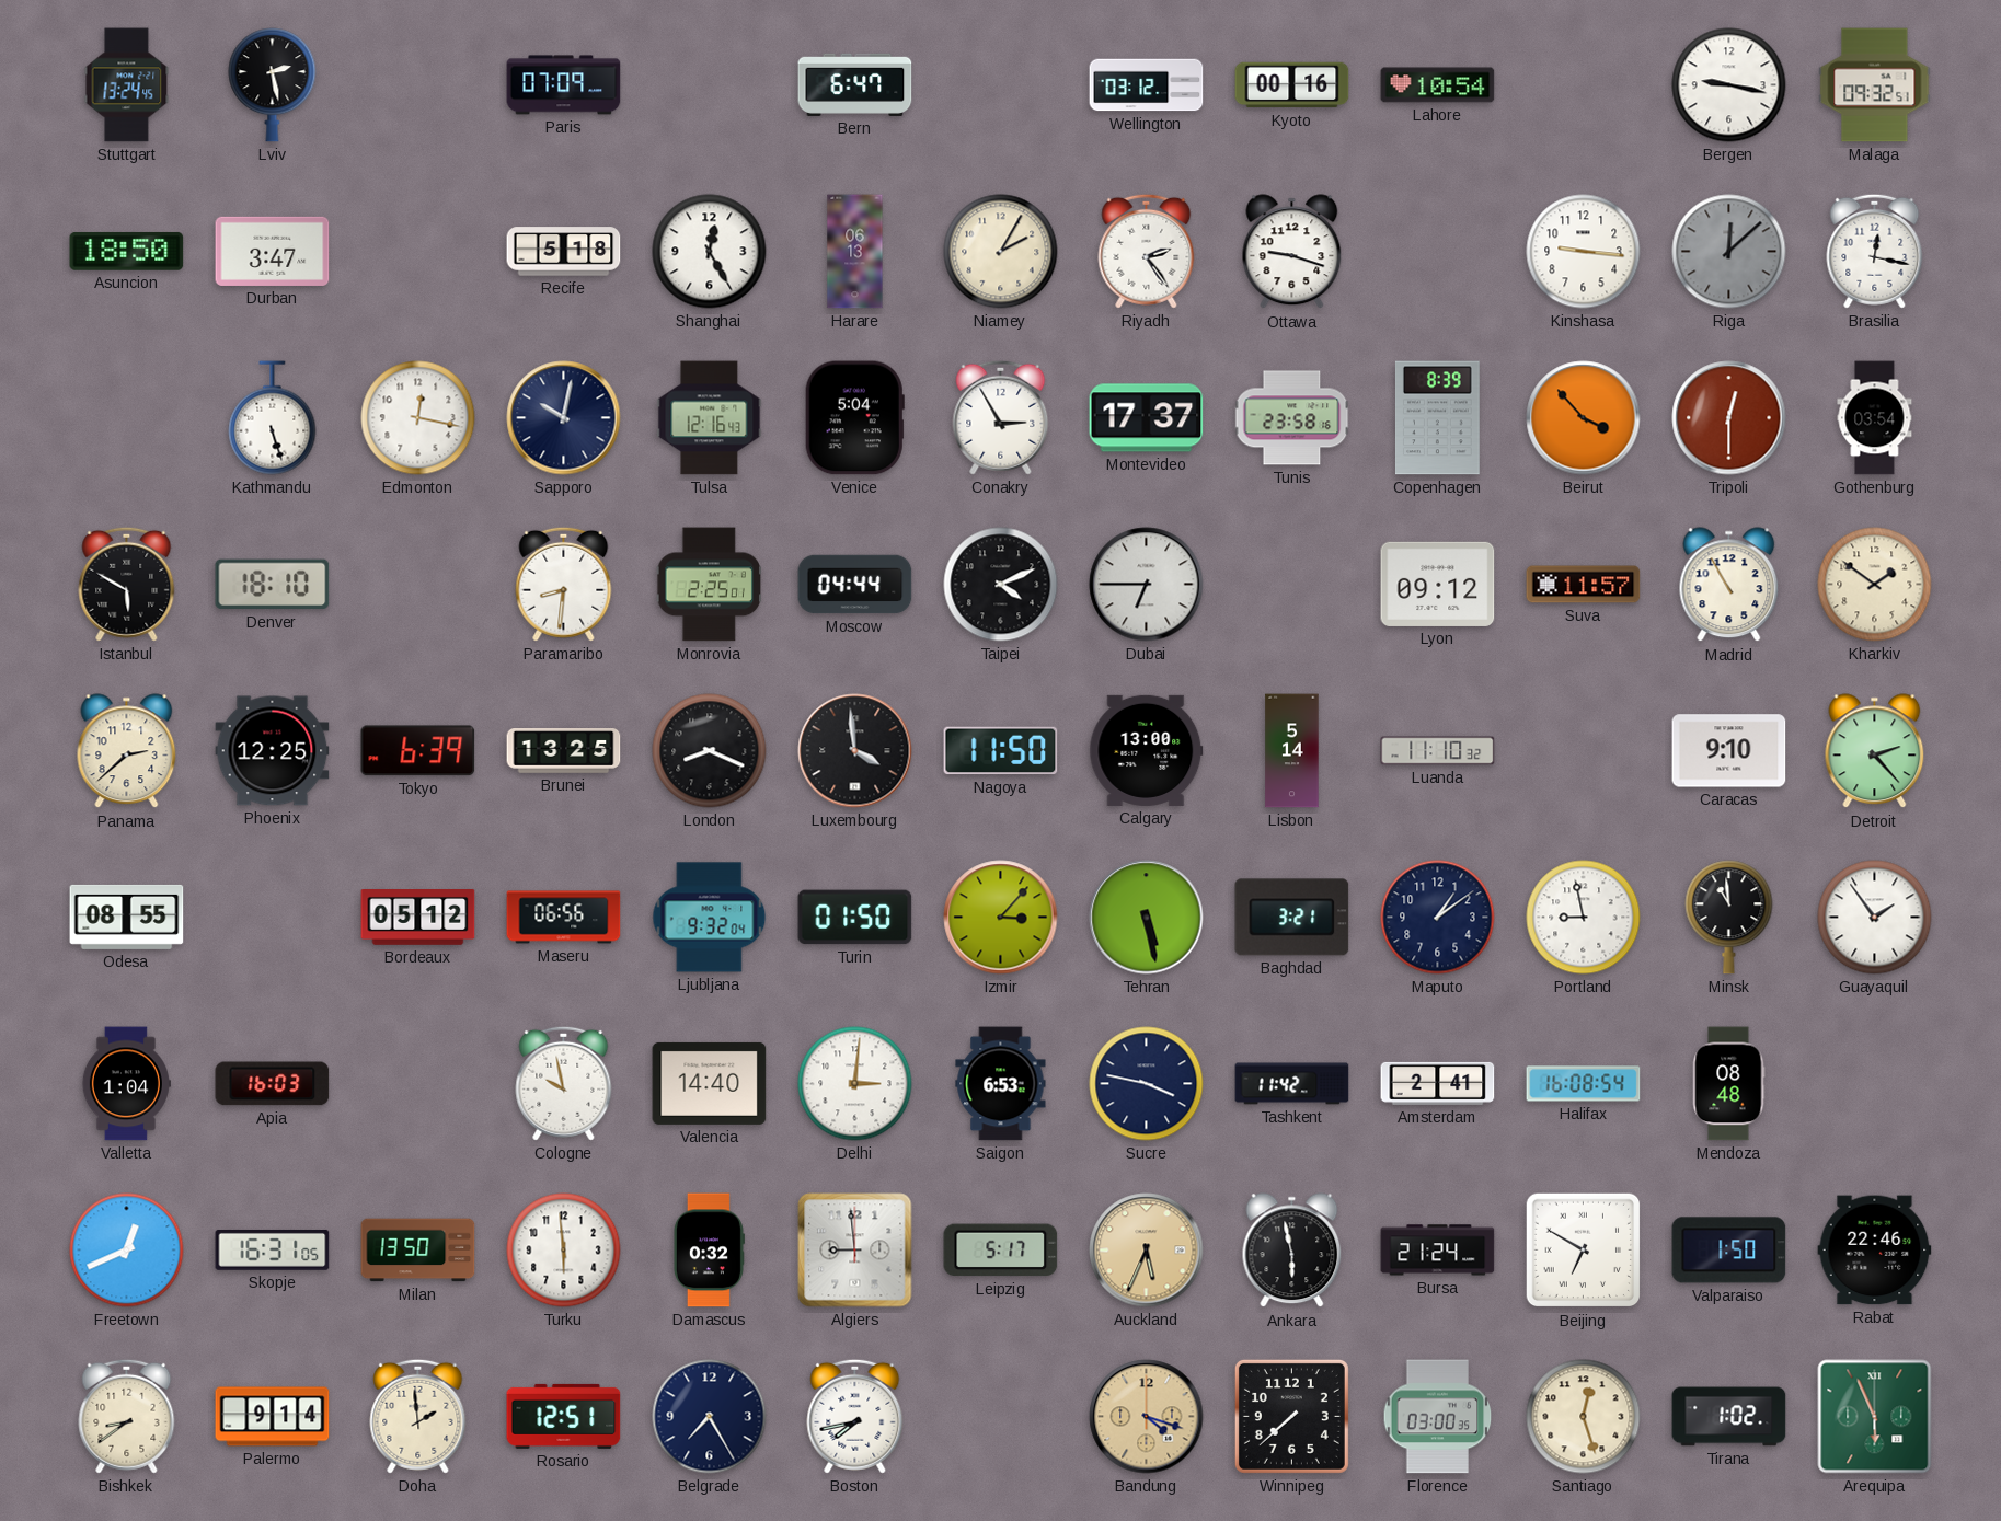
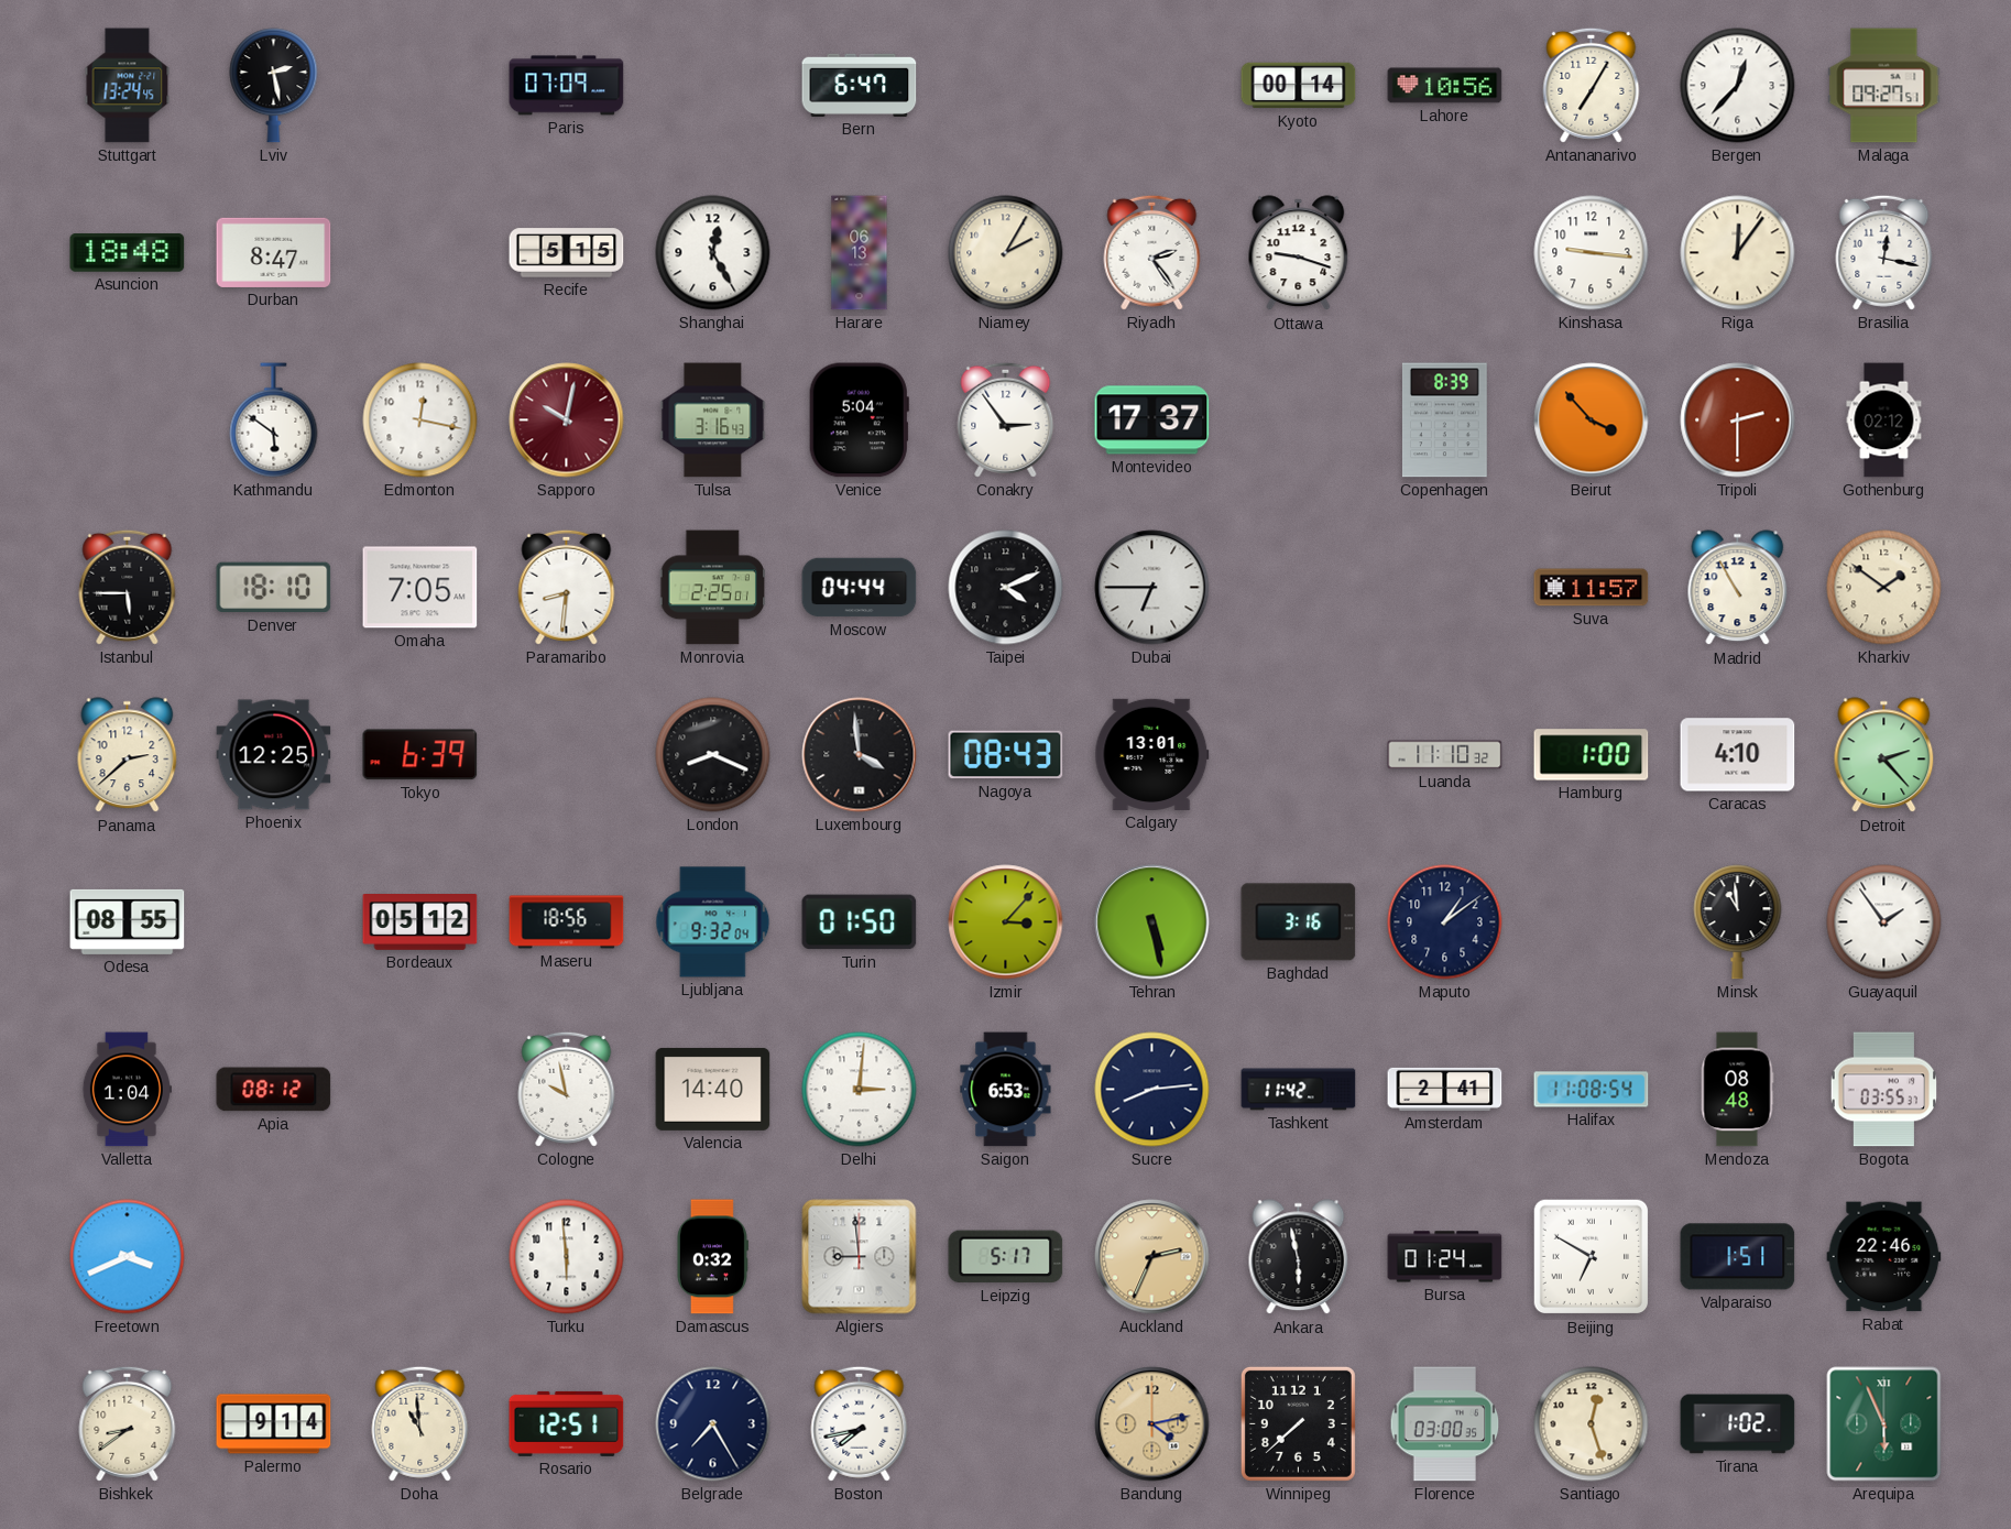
Wellington: 03:12 -> none (1147, 85)
Kyoto: 00:16 -> 00:14 (1299, 86)
Lahore: 10:54 -> 10:56 (1445, 86)
Antananarivo: none -> 7:05 (1592, 85)
Bergen: 9:17 -> 12:37 (1738, 86)
Malaga: 09:32 -> 09:27 (1884, 86)
Asuncion: 18:50 -> 18:48 (128, 253)
Durban: 3:47 -> 8:47 (274, 252)
Recife: 5:18 -> 5:15 (567, 253)
Riga: 12:08 -> 12:06 (1738, 253)
Riga dial: grey -> cream (1738, 253)
Kathmandu: 5:27 -> 5:51 (274, 421)
Sapporo dial: navy -> burgundy (567, 421)
Tulsa: 12:16 -> 3:16 (713, 421)
Conakry: 2:55 -> 2:54 (1006, 419)
Tunis: 23:58 -> none (1292, 418)
Tripoli: 12:30 -> 2:30 (1738, 421)
Gothenburg: 03:54 -> 02:12 (1884, 421)
Istanbul: 5:50 -> 5:45 (128, 587)
Omaha: none -> 7:05 (420, 588)
Lyon: 09:12 -> none (1438, 584)
Brunei: 13:25 -> none (564, 751)
Nagoya: 11:50 -> 08:43 (1006, 755)
Calgary: 13:00 -> 13:01 (1152, 754)
Lisbon: 5:14 -> none (1292, 751)
Hamburg: none -> 1:00 (1592, 755)
Caracas: 9:10 -> 4:10 (1738, 755)
Maseru: 06:56 -> 18:56 (567, 922)
Baghdad: 3:21 -> 3:16 (1299, 922)
Portland: 8:58 -> none (1584, 918)
Apia: 16:03 -> 08:12 (274, 1090)
Sucre: 3:47 -> 8:14 (1152, 1090)
Halifax: 16:08 -> 11:08 (1592, 1090)
Bogota: none -> 03:55 (1883, 1090)
Freetown: 12:41 -> 3:41 (128, 1257)
Skopje: 16:31 -> none (273, 1249)
Milan: 13:50 -> none (418, 1251)
Auckland: 5:34 -> 2:34 (1152, 1257)
Bursa: 21:24 -> 01:24 (1445, 1257)
Valparaiso: 1:50 -> 1:51 (1738, 1257)
Doha: 1:59 -> 10:59 (420, 1423)
Bandung: 4:18 -> 4:13 (1152, 1424)
